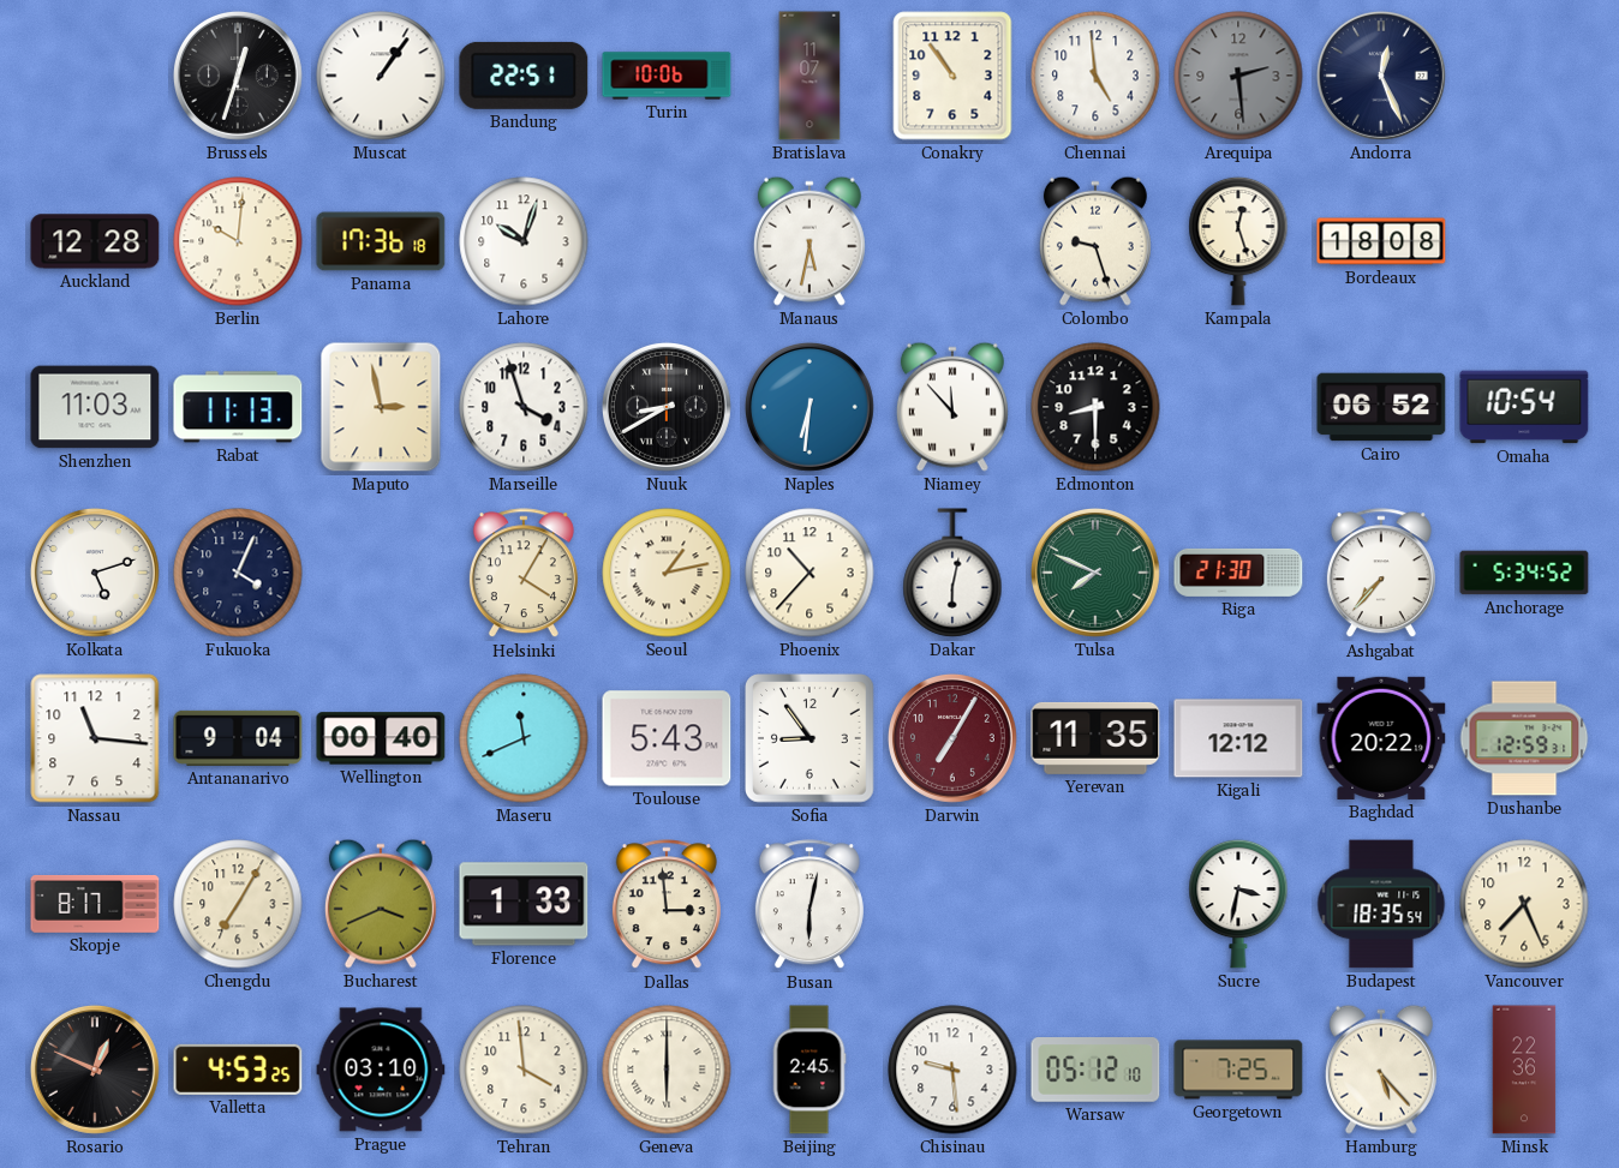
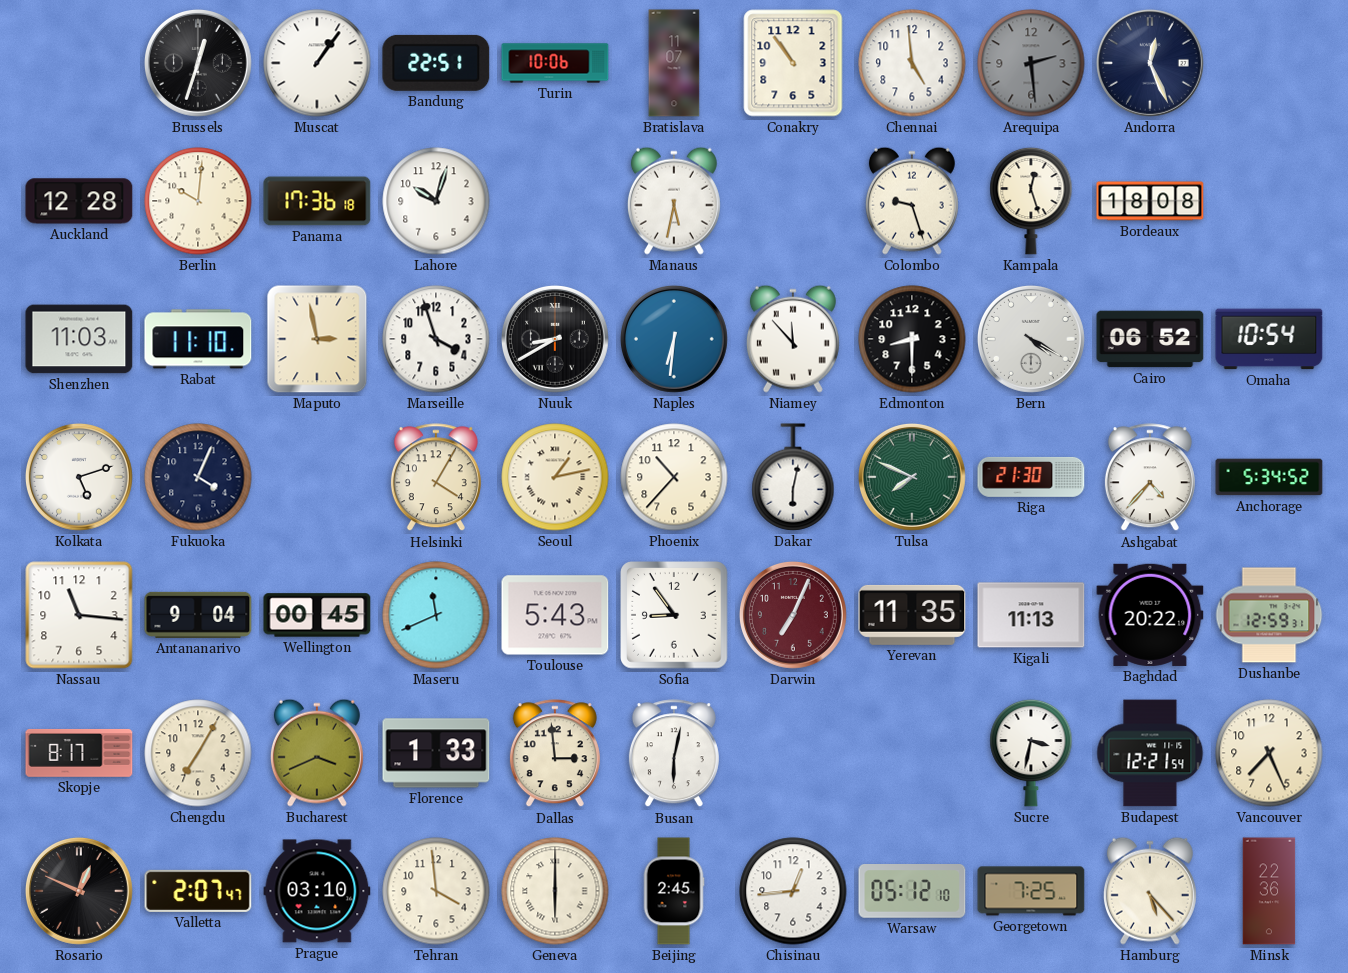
Rabat: 11:13 -> 11:10 (198, 339)
Bern: none -> 4:20 (1031, 339)
Ashgabat: 7:37 -> 4:37 (1150, 478)
Wellington: 00:40 -> 00:45 (317, 615)
Darwin: 7:05 -> 7:04 (793, 615)
Kigali: 12:12 -> 11:13 (1031, 615)
Budapest: 18:35 -> 12:21 (1150, 753)
Valletta: 4:53 -> 2:07 (198, 891)
Chisinau: 9:29 -> 12:44 (793, 891)
